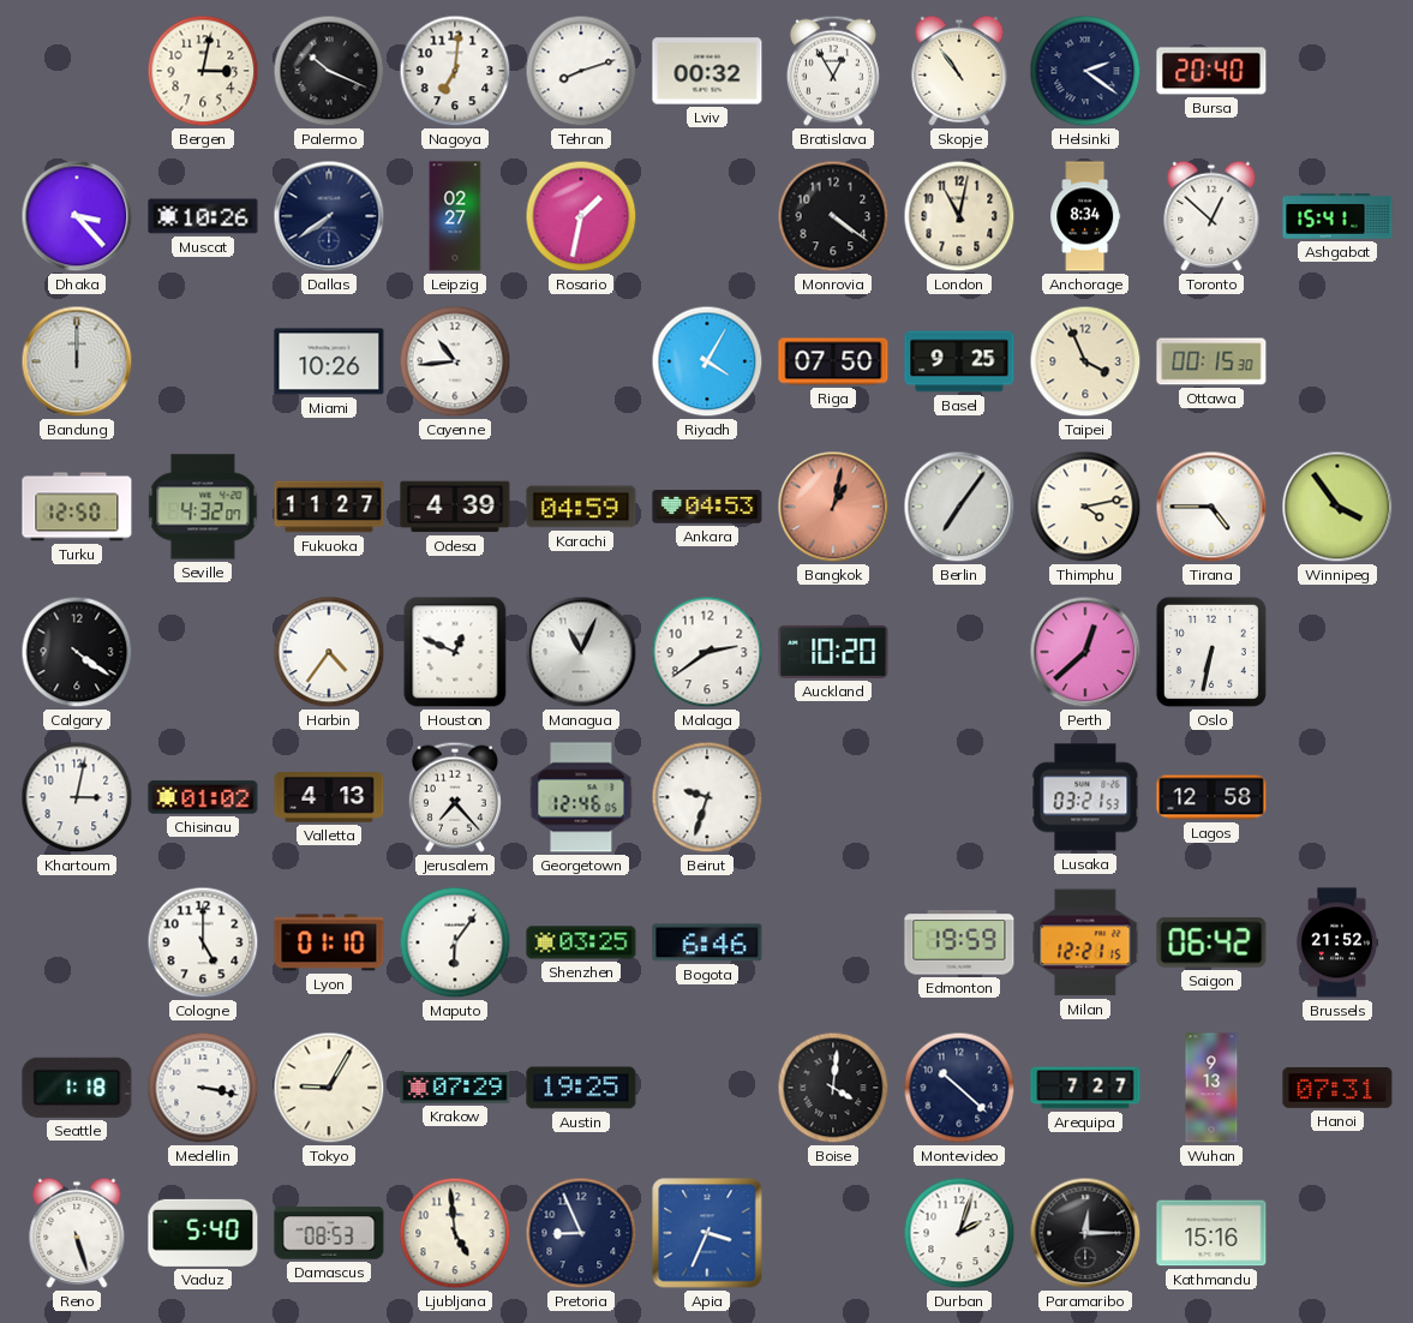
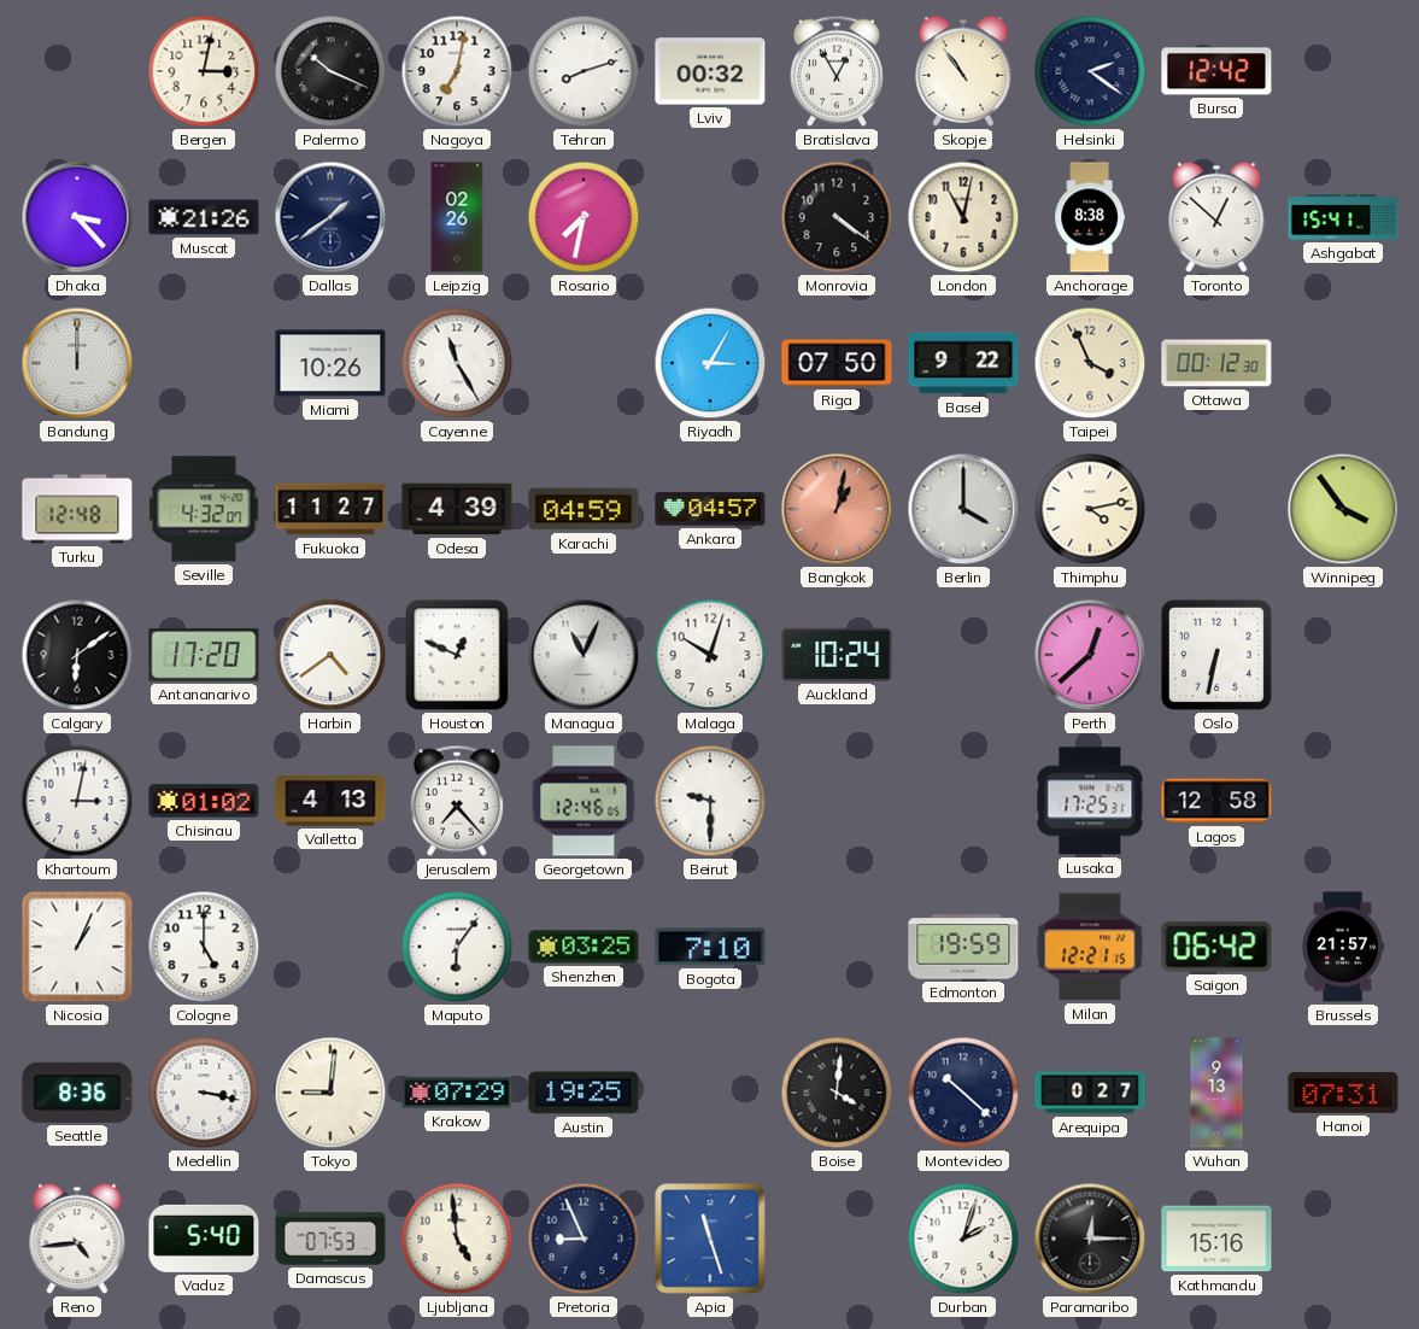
Nagoya: 7:01 -> 7:02 (457, 71)
Bursa: 20:40 -> 12:42 (1216, 71)
Muscat: 10:26 -> 21:26 (204, 217)
Dallas: 7:39 -> 1:39 (330, 217)
Leipzig: 02:27 -> 02:26 (457, 217)
Rosario: 1:32 -> 7:32 (584, 217)
Anchorage: 8:34 -> 8:38 (1090, 217)
Cayenne: 10:44 -> 11:25 (457, 363)
Riyadh: 4:05 -> 3:05 (710, 363)
Basel: 9:25 -> 9:22 (963, 363)
Ottawa: 00:15 -> 00:12 (1216, 363)
Turku: 12:50 -> 12:48 (77, 509)
Ankara: 04:53 -> 04:57 (710, 509)
Berlin: 7:06 -> 4:00 (963, 509)
Tirana: 4:45 -> none (1211, 507)
Calgary: 4:21 -> 6:09 (77, 655)
Antananarivo: none -> 17:20 (204, 655)
Harbin: 4:36 -> 4:39 (330, 655)
Malaga: 2:39 -> 10:03 (710, 655)
Auckland: 10:20 -> 10:24 (837, 655)
Beirut: 9:33 -> 9:30 (710, 801)
Lusaka: 03:21 -> 17:25 (1090, 801)
Nicosia: none -> 1:04 (77, 947)
Lyon: 01:10 -> none (329, 942)
Bogota: 6:46 -> 7:10 (710, 947)
Brussels: 21:52 -> 21:57 (1344, 947)
Seattle: 1:18 -> 8:36 (77, 1093)
Tokyo: 9:05 -> 9:01 (330, 1093)
Arequipa: 7:27 -> 0:27 (1090, 1093)
Reno: 5:27 -> 4:44 (77, 1239)
Damascus: 08:53 -> 07:53 (330, 1239)
Apia: 3:34 -> 11:27 (710, 1239)
